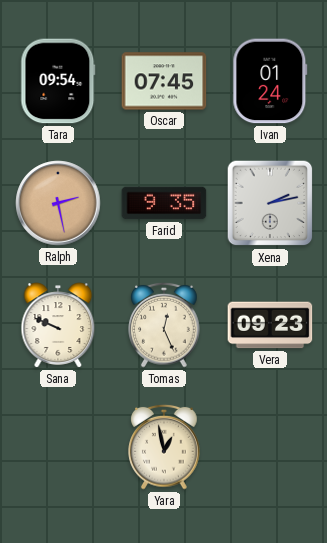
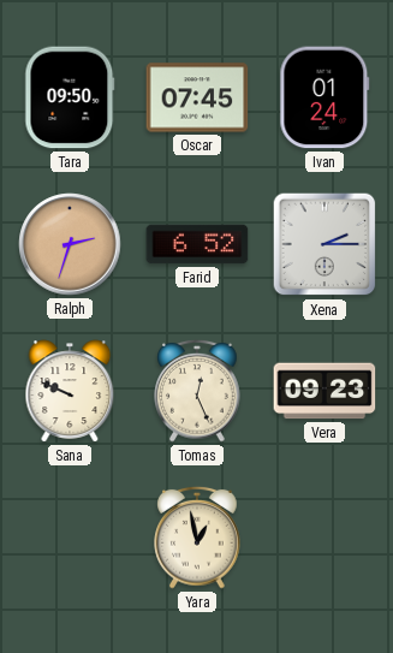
Tara: 09:54 -> 09:50 (70, 97)
Ralph: 2:28 -> 2:33 (70, 244)
Farid: 9:35 -> 6:52 (197, 244)
Xena: 2:13 -> 2:15 (324, 244)
